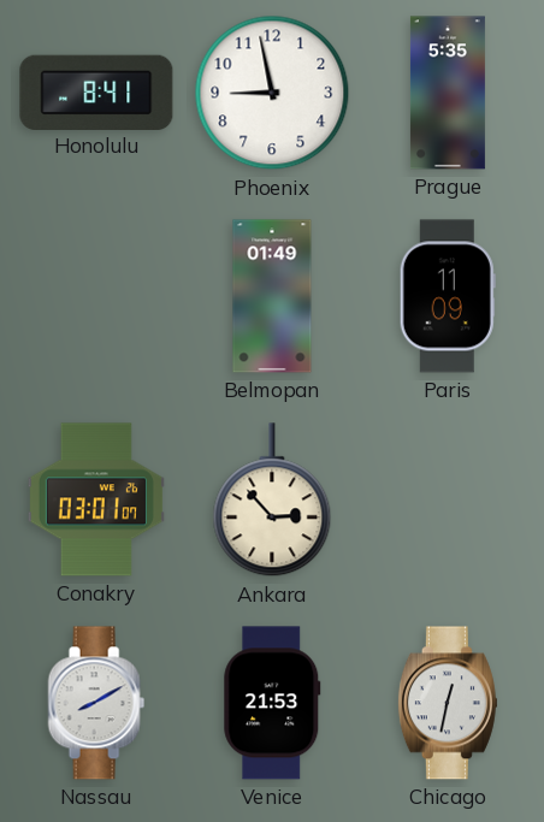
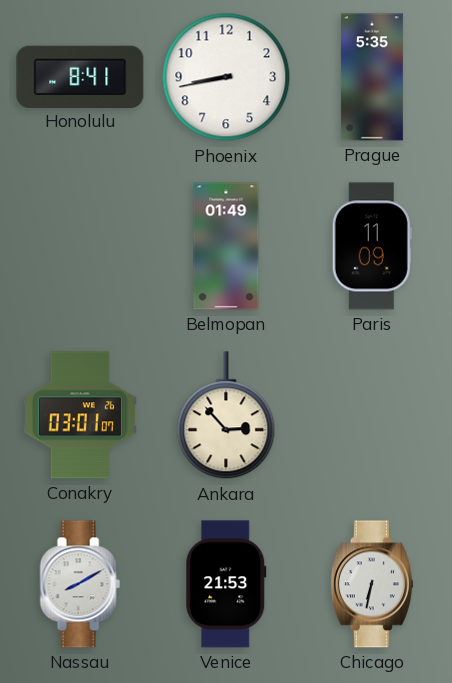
Phoenix: 8:58 -> 8:43 (226, 77)
Chicago: 12:32 -> 6:32 (372, 584)
